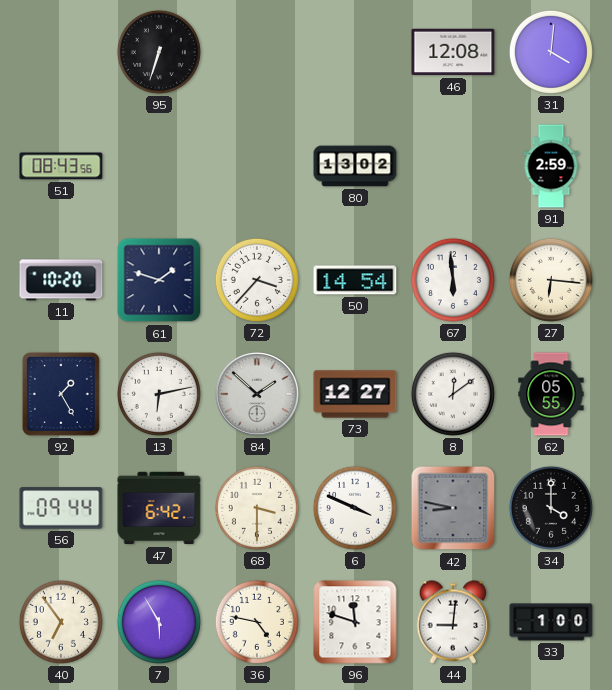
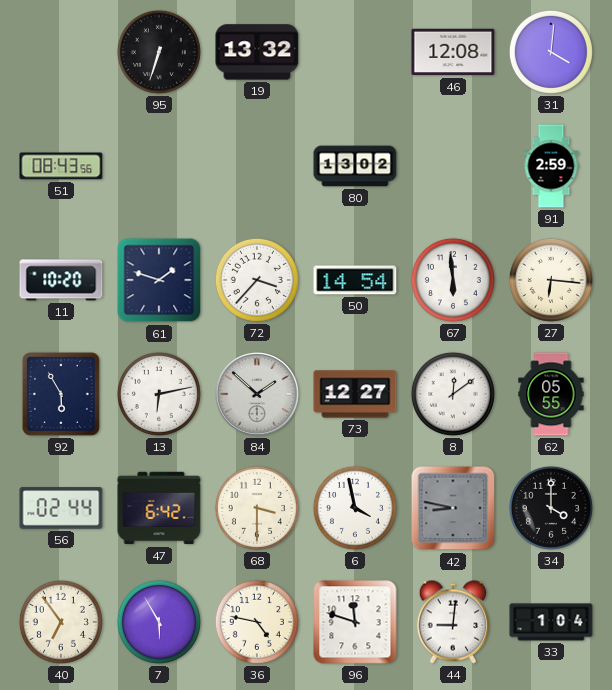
19: none -> 13:32 (257, 52)
92: 1:25 -> 5:55 (61, 394)
56: 09:44 -> 02:44 (61, 508)
6: 3:49 -> 3:58 (355, 508)
33: 1:00 -> 1:04 (551, 622)
